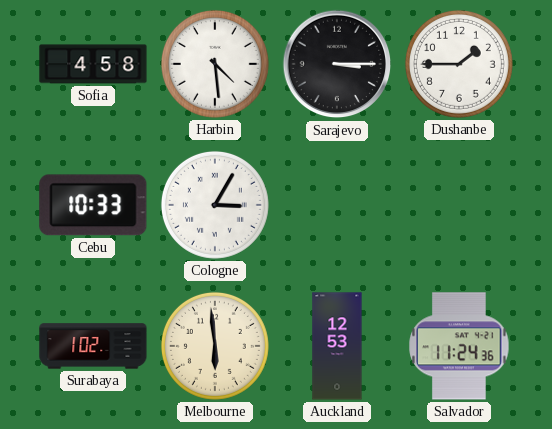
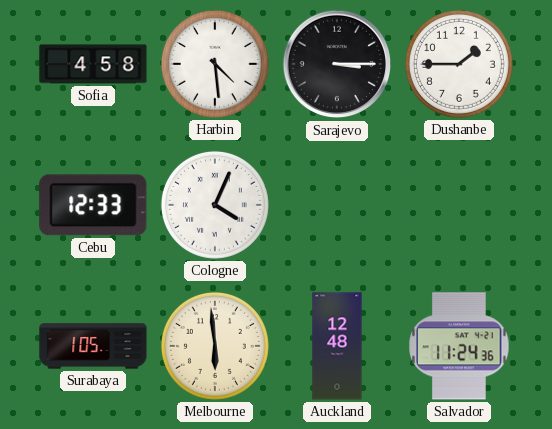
Cebu: 10:33 -> 12:33 (93, 205)
Cologne: 3:05 -> 4:04 (215, 205)
Surabaya: 1:02 -> 1:05 (93, 346)
Auckland: 12:53 -> 12:48 (337, 346)
